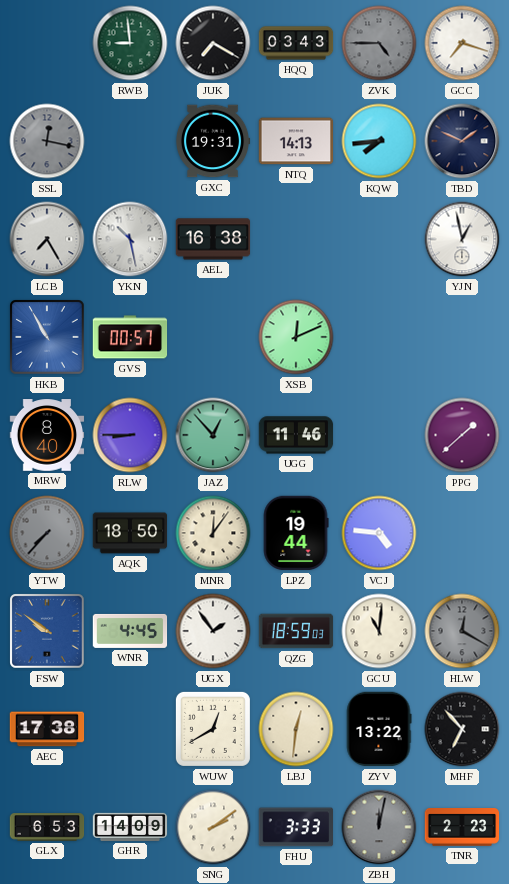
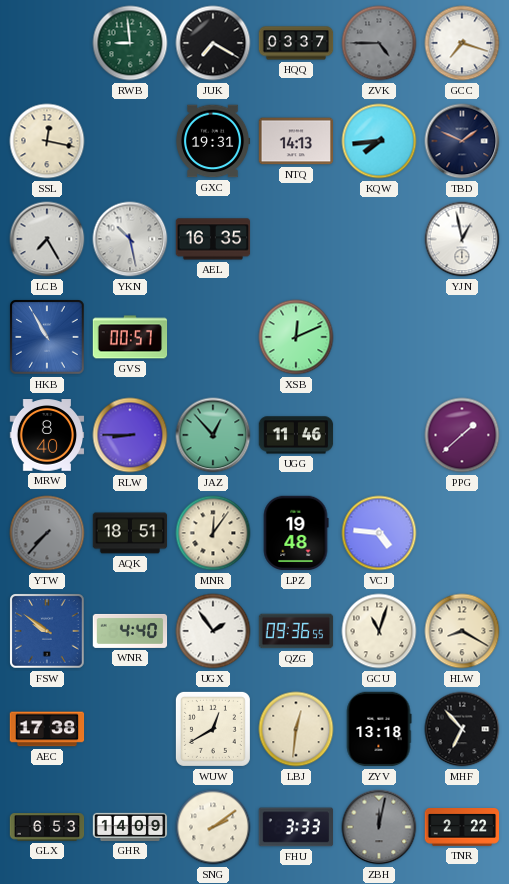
HQQ: 03:43 -> 03:37 (296, 43)
SSL dial: grey -> cream (47, 141)
AEL: 16:38 -> 16:35 (213, 239)
AQK: 18:50 -> 18:51 (130, 533)
LPZ: 19:44 -> 19:48 (296, 533)
WNR: 4:45 -> 4:40 (130, 631)
QZG: 18:59 -> 09:36 (296, 631)
GCU: 11:01 -> 11:03 (379, 631)
HLW: 12:20 -> 8:20 (462, 631)
HLW dial: grey -> cream (462, 631)
ZYV: 13:22 -> 13:18 (379, 729)
TNR: 2:23 -> 2:22 (462, 827)
